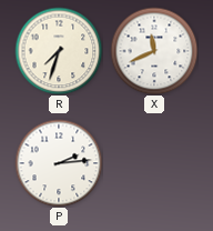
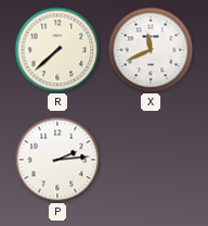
R: 7:33 -> 7:38 (57, 50)
